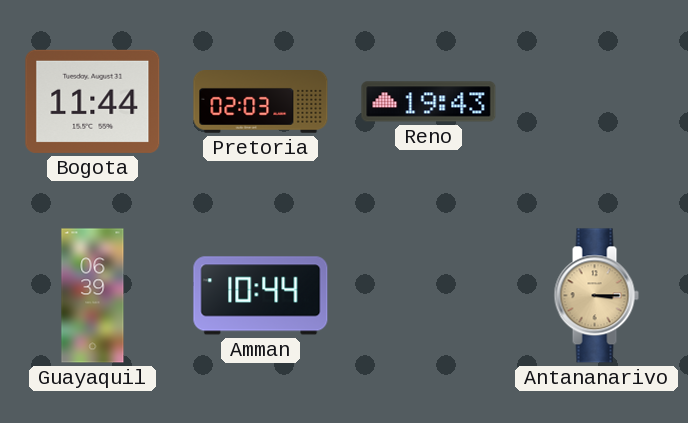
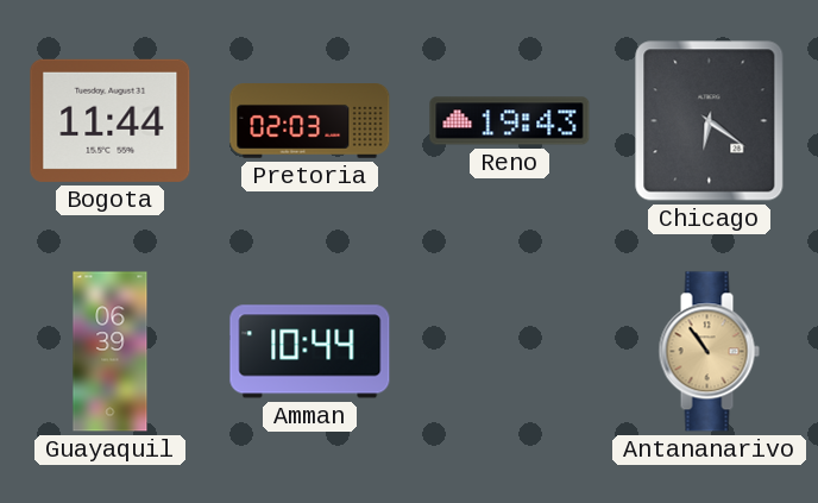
Chicago: none -> 6:21 (710, 121)
Antananarivo: 3:15 -> 10:54 (709, 352)
